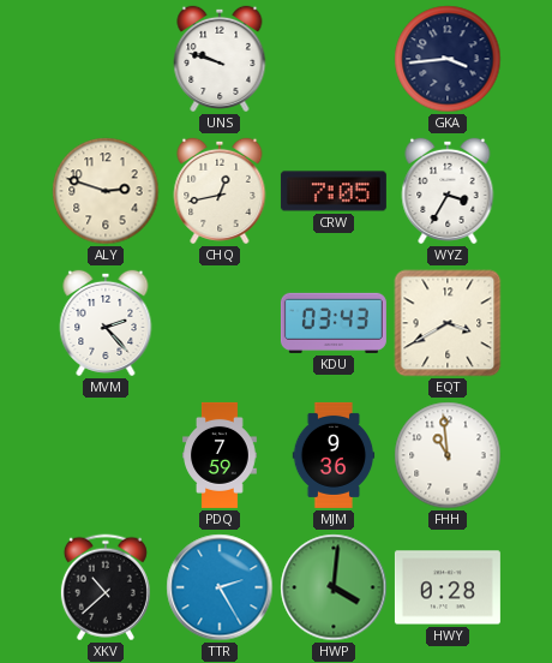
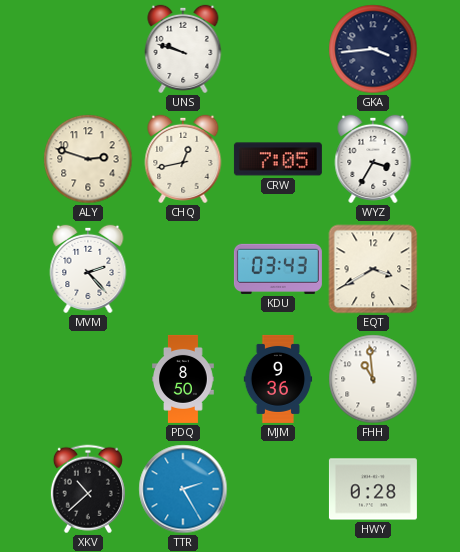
PDQ: 7:59 -> 8:50 (184, 379)
HWP: 4:01 -> none (334, 587)
